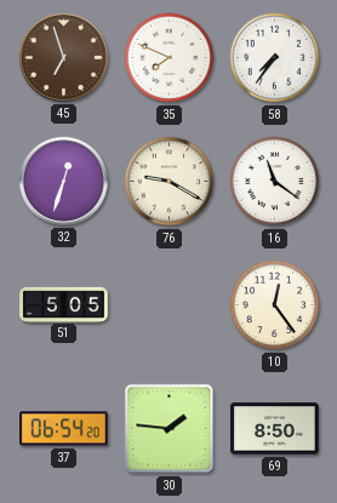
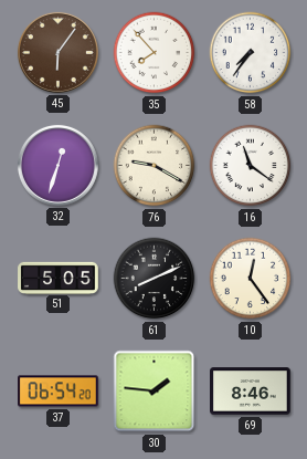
45: 6:57 -> 6:06 (57, 52)
35: 7:49 -> 7:53 (155, 53)
61: none -> 8:11 (155, 279)
69: 8:50 -> 8:46 (251, 392)
